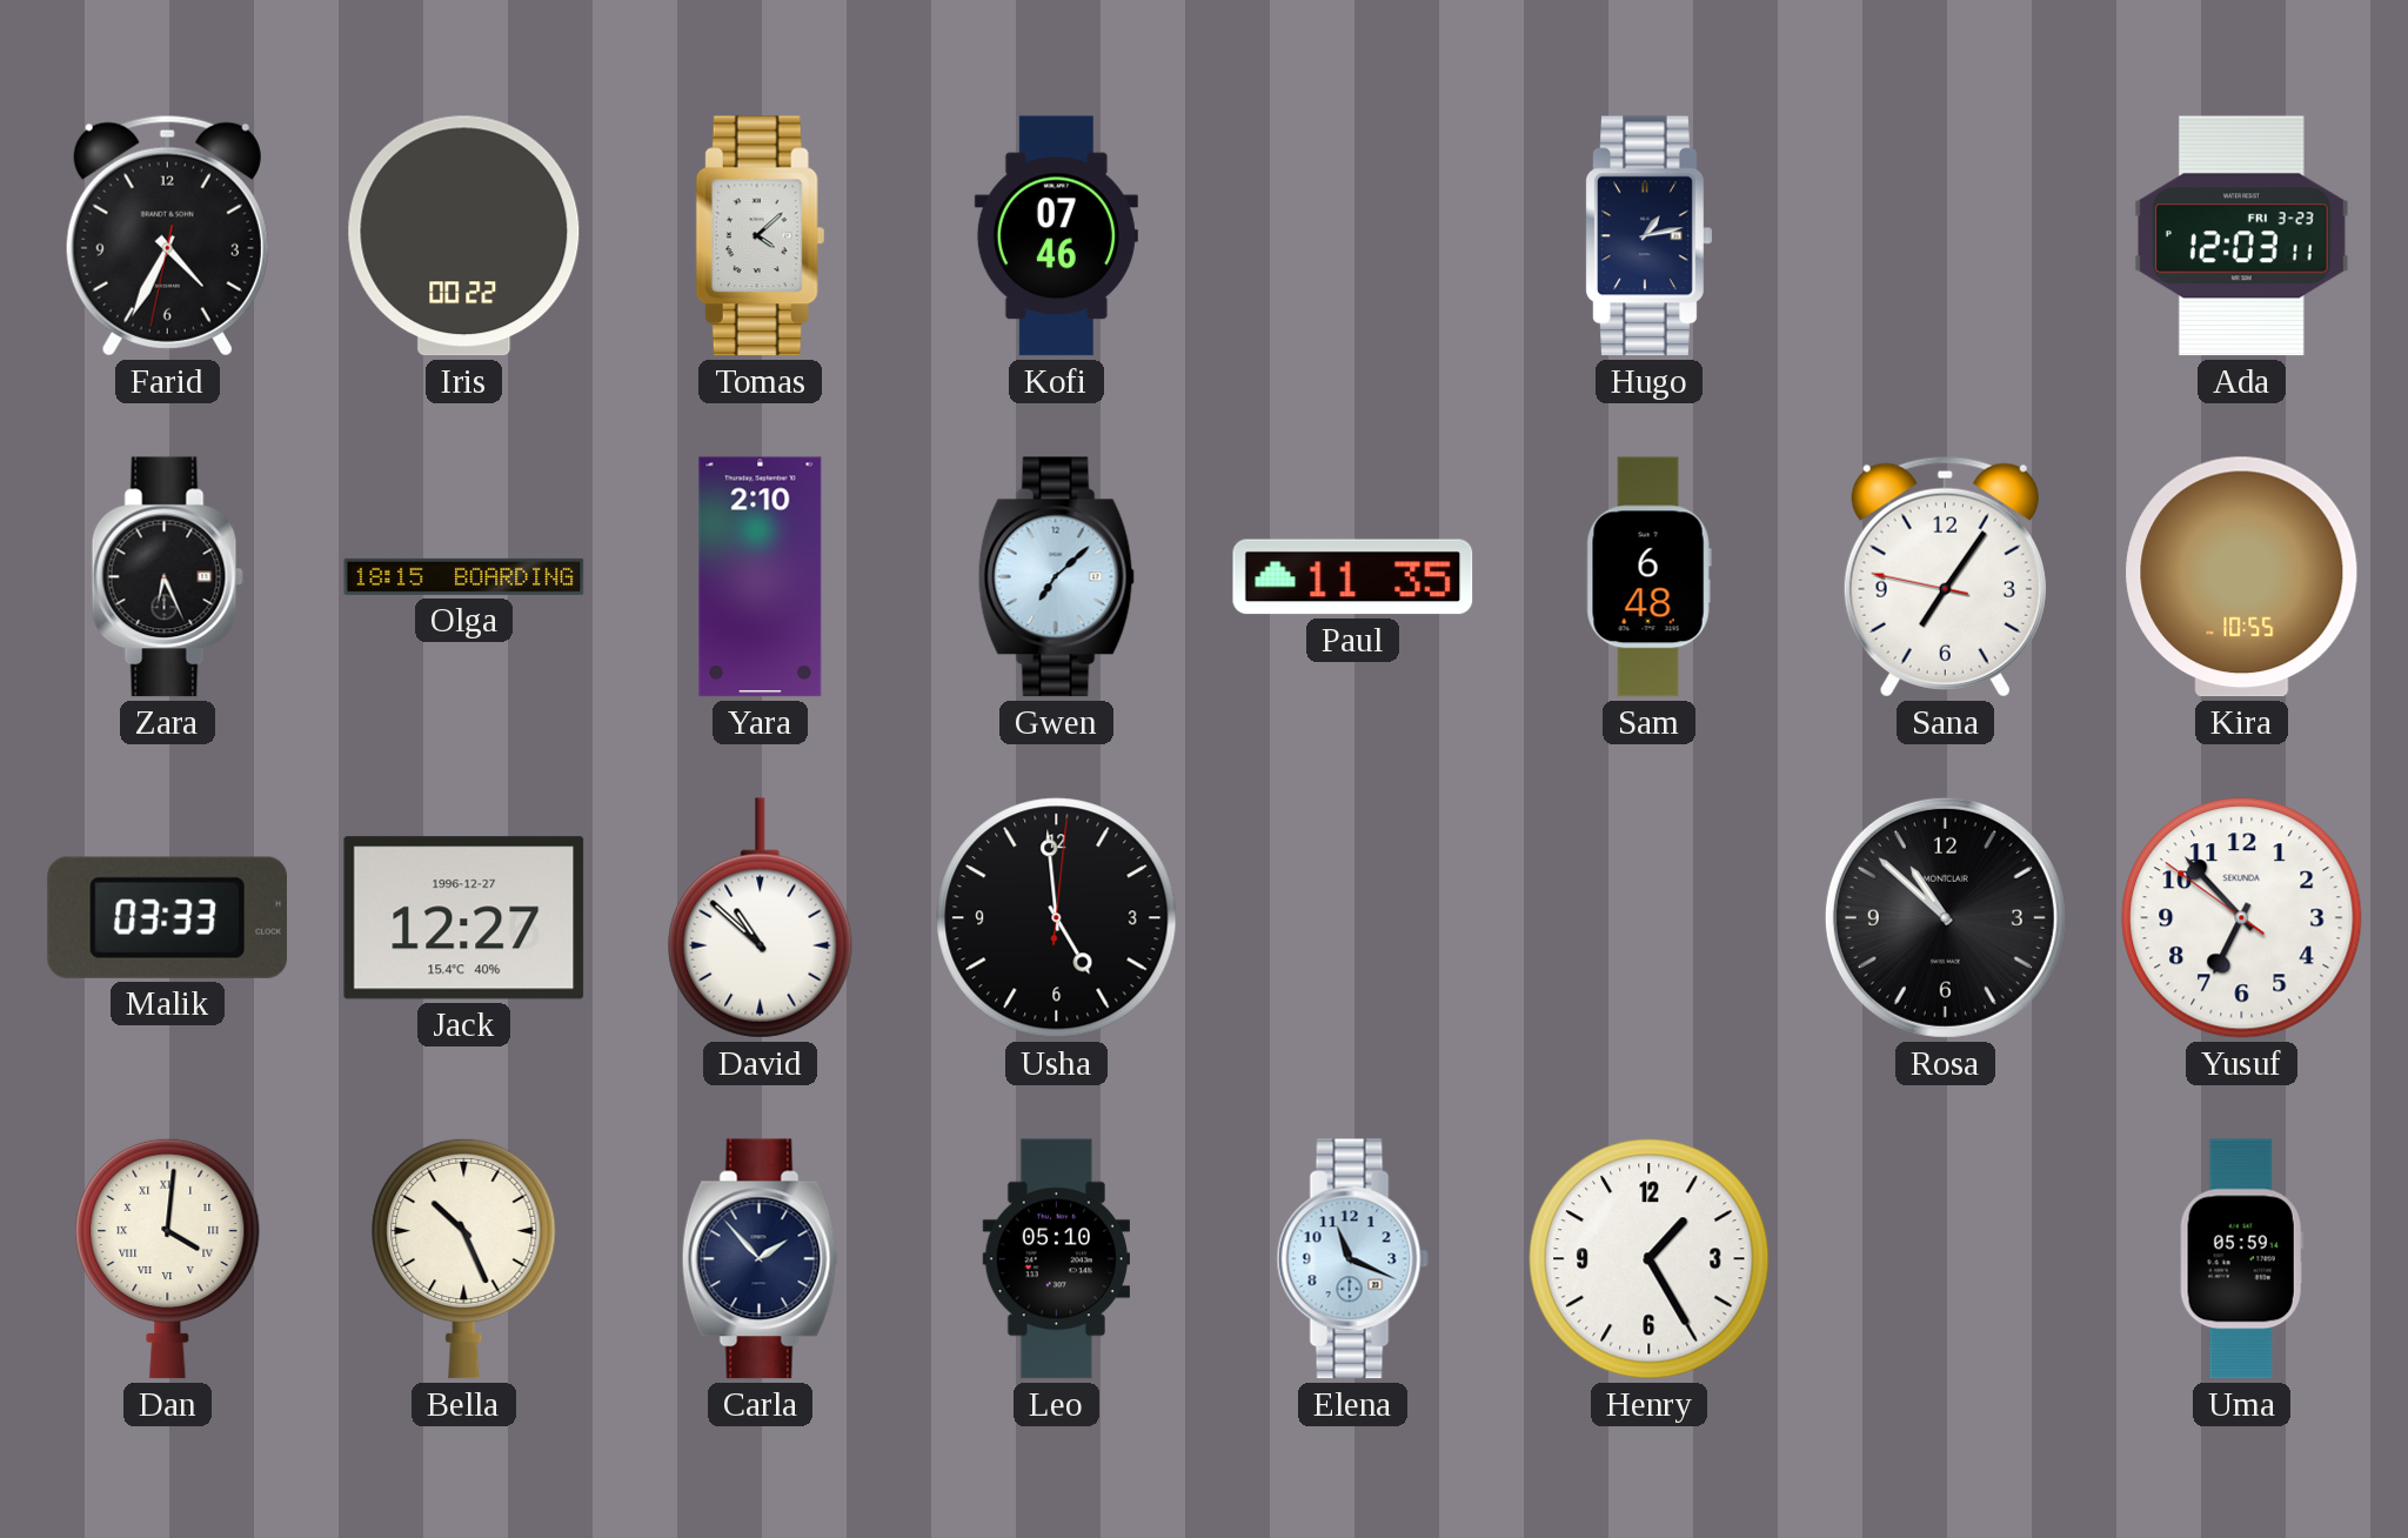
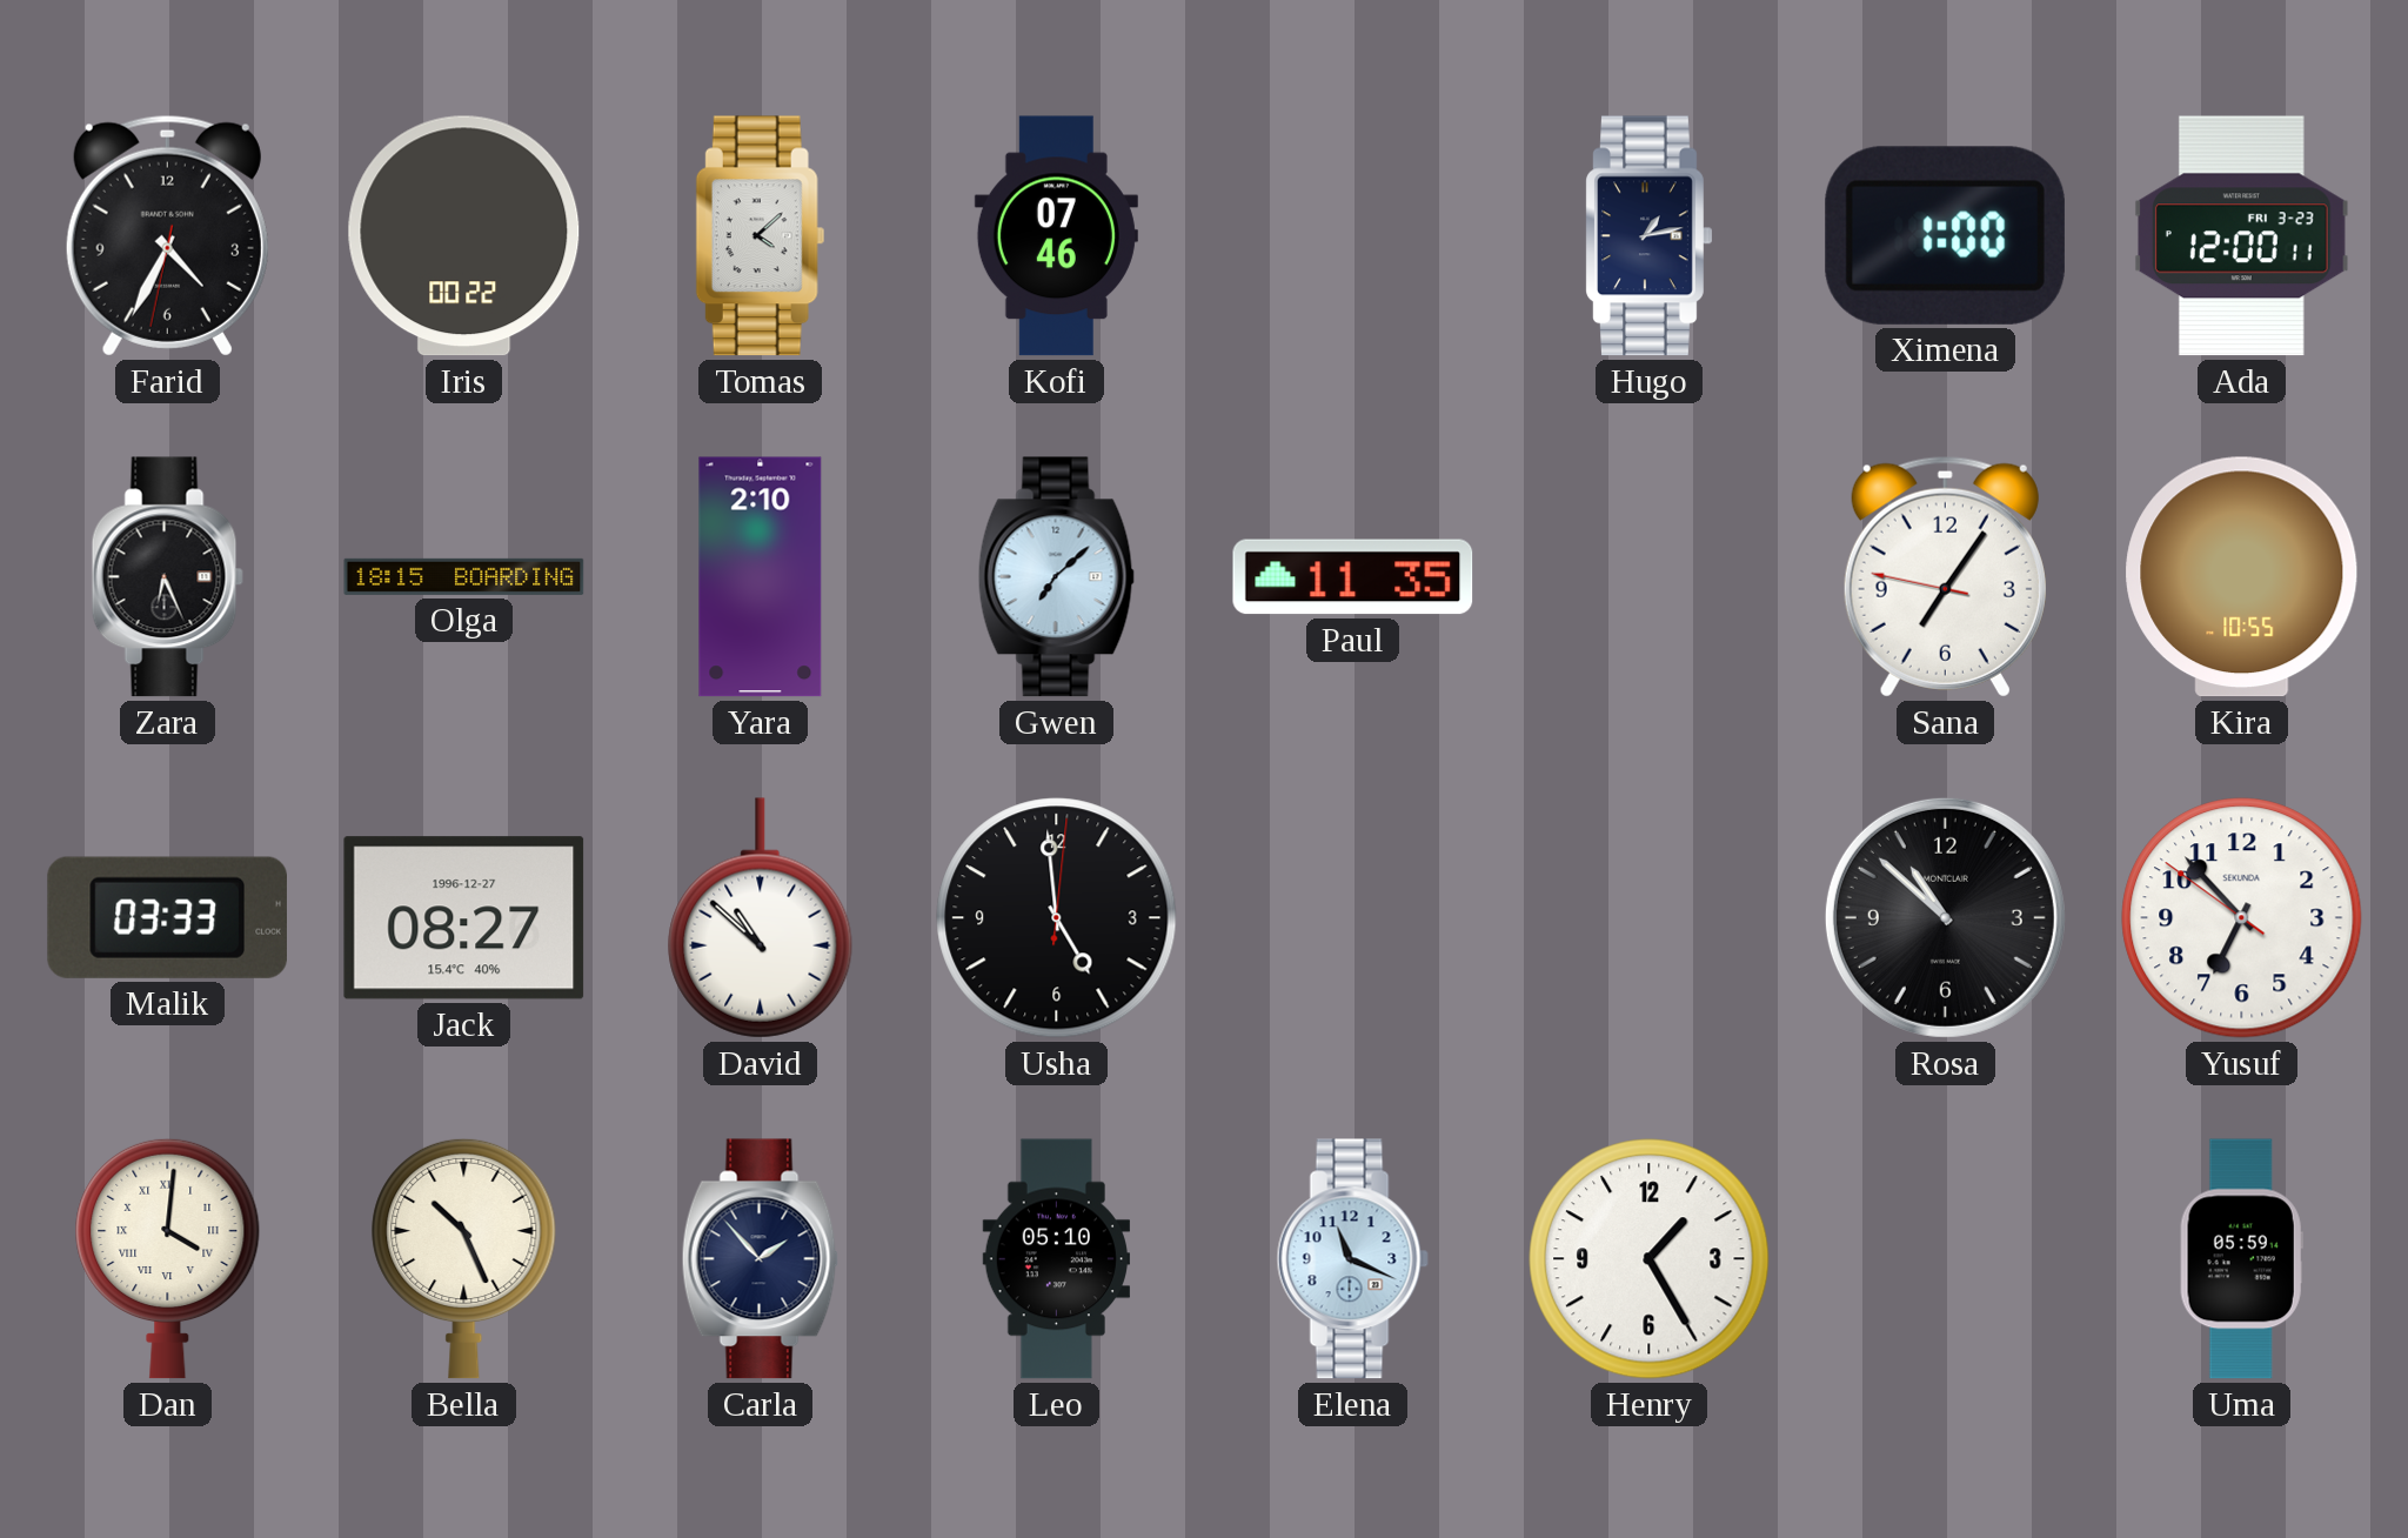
Ximena: none -> 1:00 (1945, 235)
Ada: 12:03 -> 12:00 (2241, 236)
Sam: 6:48 -> none (1648, 577)
Jack: 12:27 -> 08:27 (464, 918)
